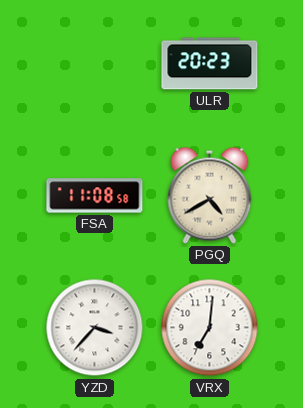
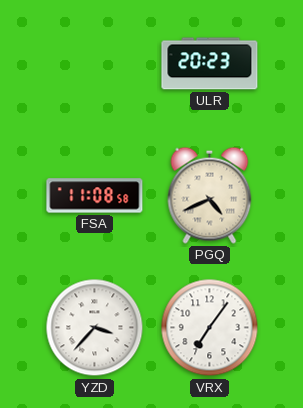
PGQ: 4:40 -> 4:41 (210, 195)
VRX: 7:01 -> 7:06 (210, 328)
